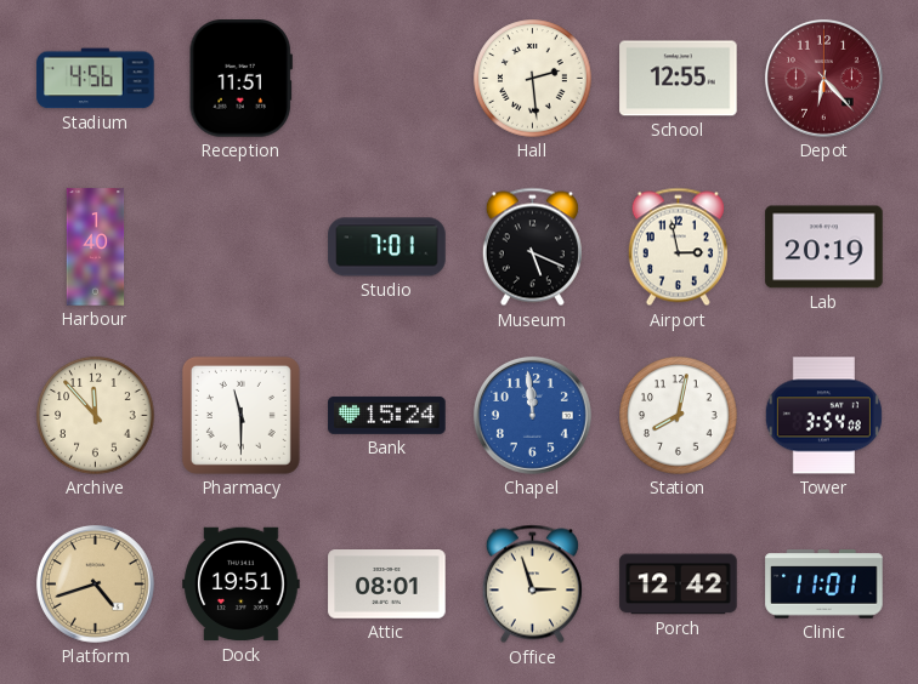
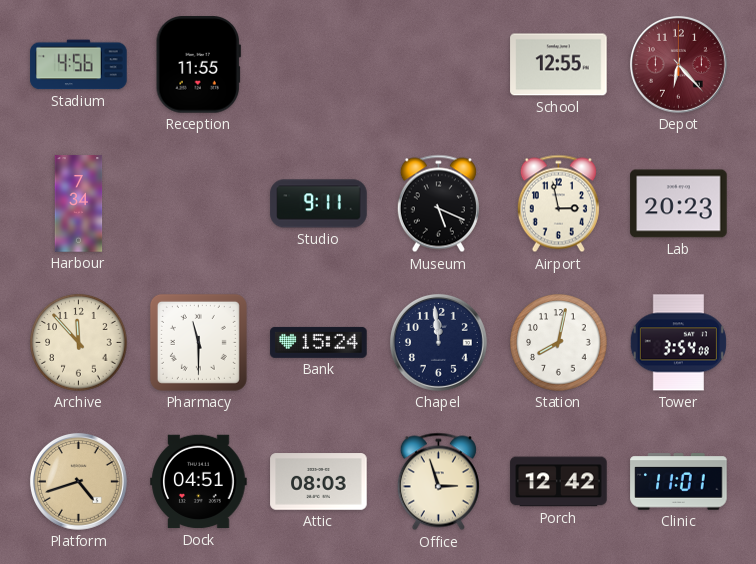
Reception: 11:51 -> 11:55 (198, 65)
Hall: 2:29 -> none (533, 79)
Harbour: 1:40 -> 7:34 (79, 204)
Studio: 7:01 -> 9:11 (319, 204)
Lab: 20:19 -> 20:23 (679, 204)
Chapel dial: blue -> navy (438, 342)
Dock: 19:51 -> 04:51 (199, 482)
Attic: 08:01 -> 08:03 (319, 482)
